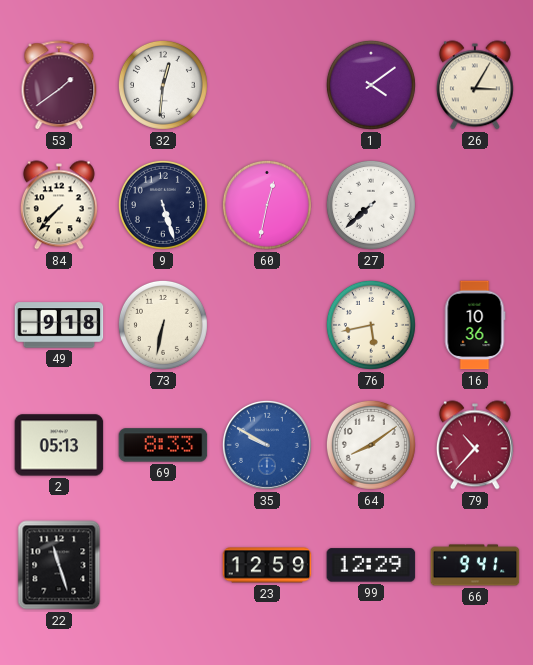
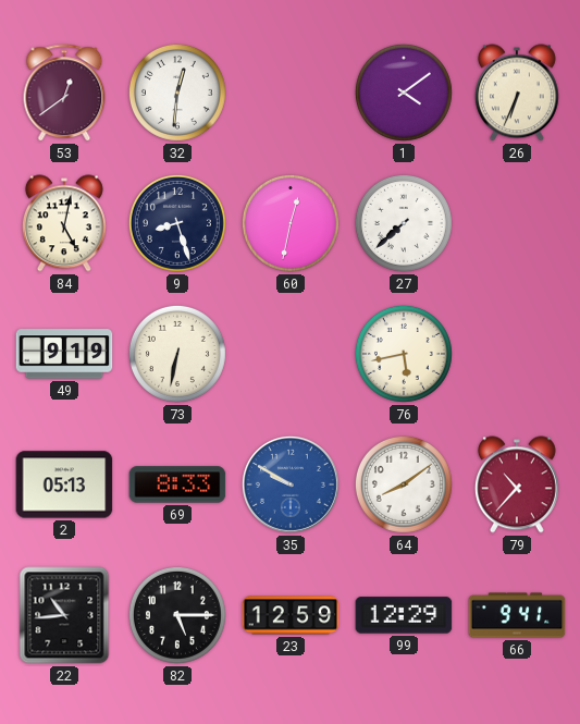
53: 1:39 -> 12:39 (64, 94)
26: 3:05 -> 6:34 (517, 93)
84: 7:37 -> 5:02 (64, 223)
9: 5:27 -> 8:27 (177, 223)
49: 9:18 -> 9:19 (64, 354)
16: 10:36 -> none (475, 325)
22: 11:27 -> 10:44 (64, 615)
82: none -> 5:15 (177, 615)
